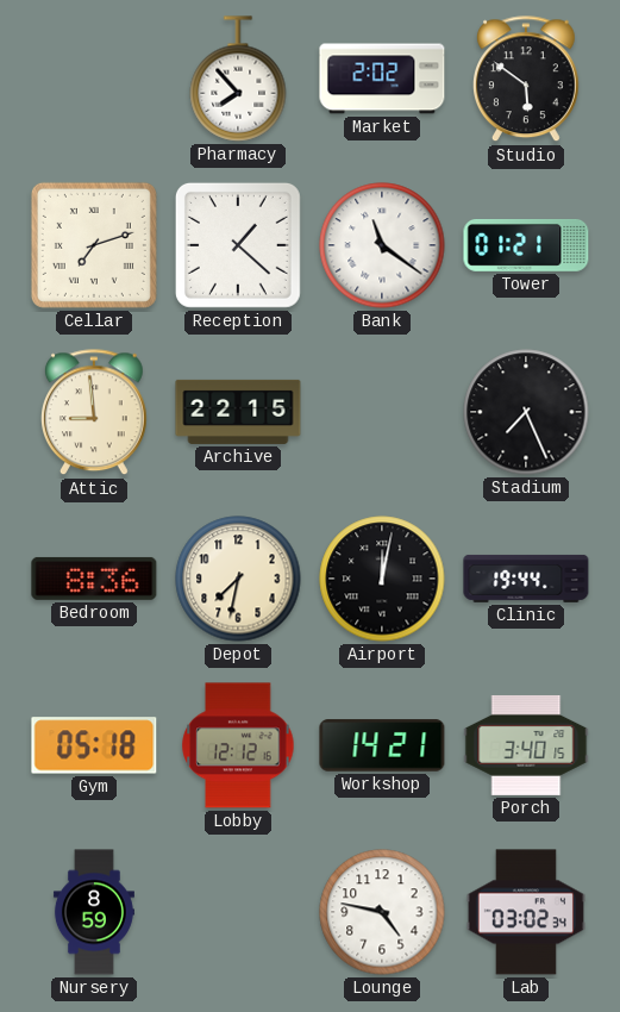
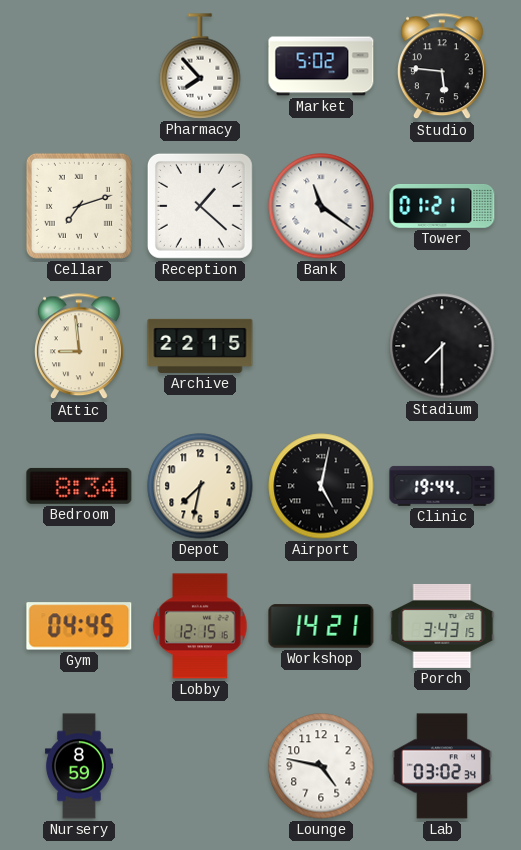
Market: 2:02 -> 5:02 (321, 66)
Studio: 5:51 -> 5:46 (442, 67)
Stadium: 7:26 -> 7:30 (442, 346)
Bedroom: 8:36 -> 8:34 (79, 486)
Airport: 12:02 -> 5:02 (321, 486)
Gym: 05:18 -> 04:45 (79, 626)
Lobby: 12:12 -> 12:15 (200, 626)
Porch: 3:40 -> 3:43 (442, 626)
